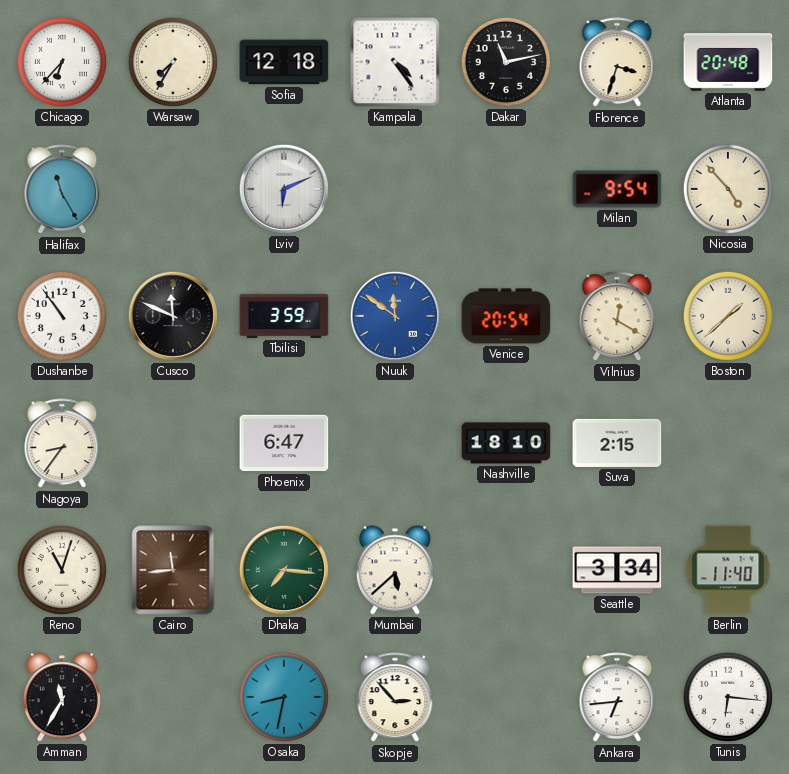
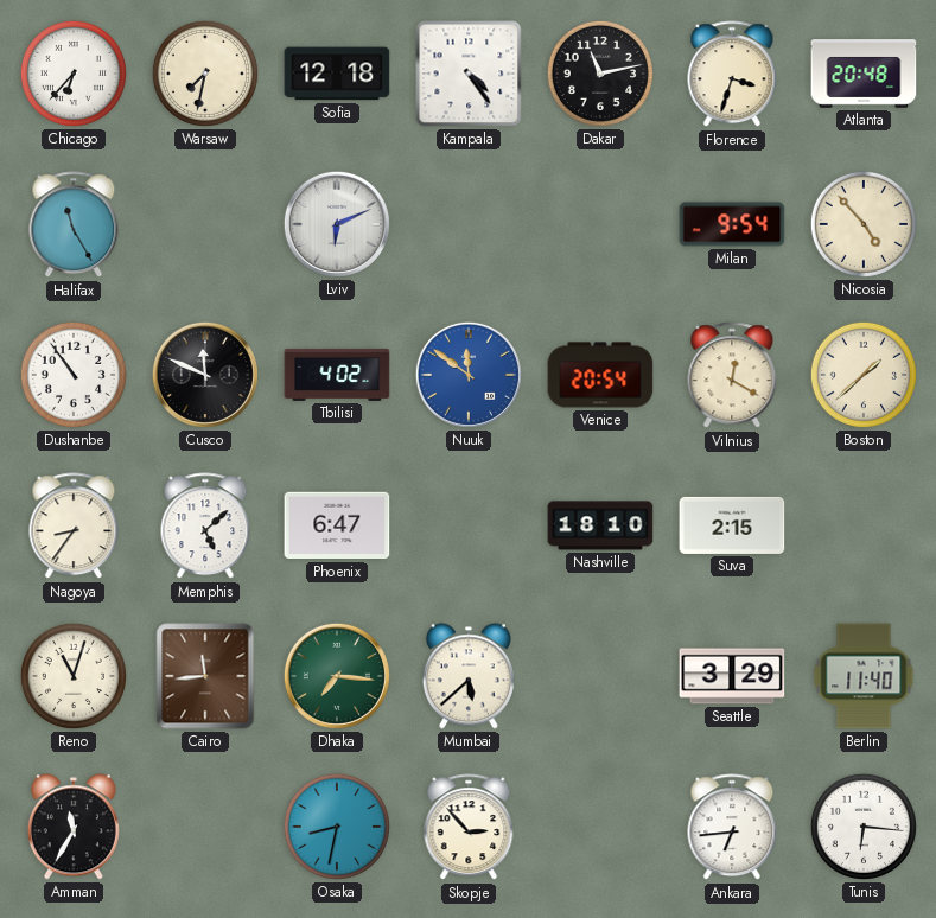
Warsaw: 7:35 -> 7:32 (205, 74)
Tbilisi: 3:59 -> 4:02 (337, 375)
Memphis: none -> 5:08 (205, 527)
Seattle: 3:34 -> 3:29 (732, 676)
